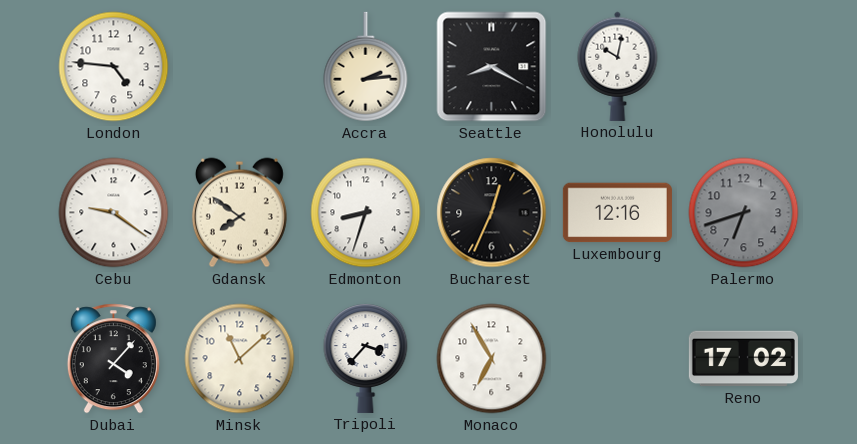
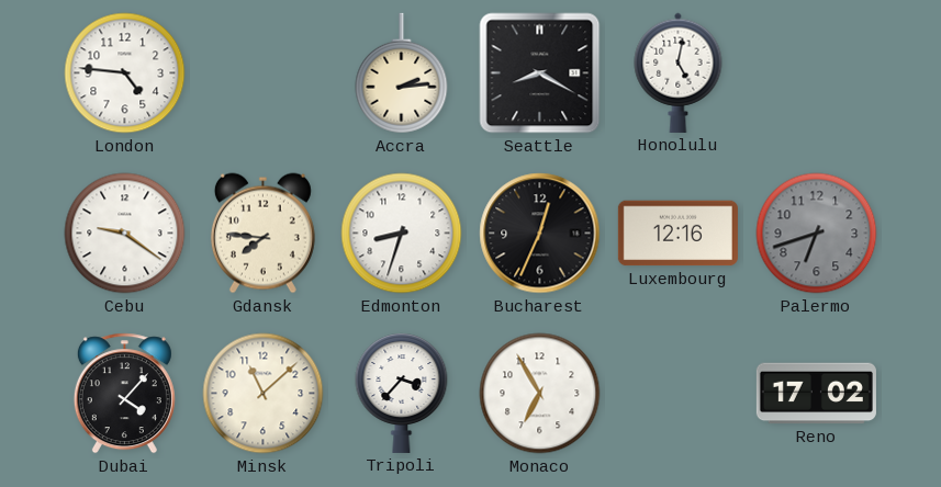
Honolulu: 10:02 -> 5:02 (679, 72)
Gdansk: 7:51 -> 7:46 (262, 234)
